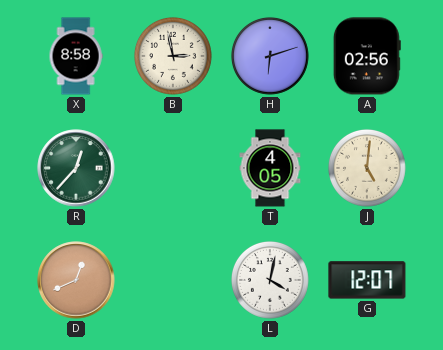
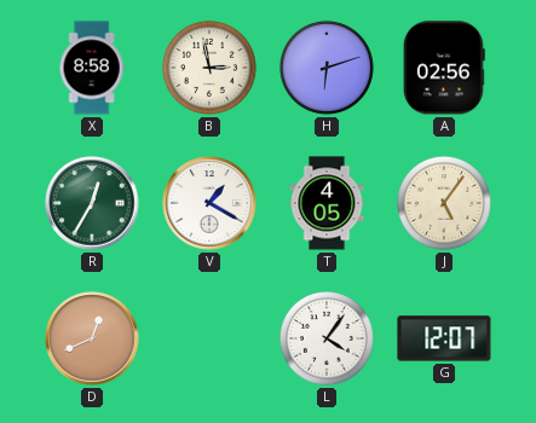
R: 12:37 -> 12:35 (92, 203)
V: none -> 1:20 (209, 203)
J: 5:01 -> 5:06 (444, 203)
L: 4:02 -> 4:06 (327, 338)
